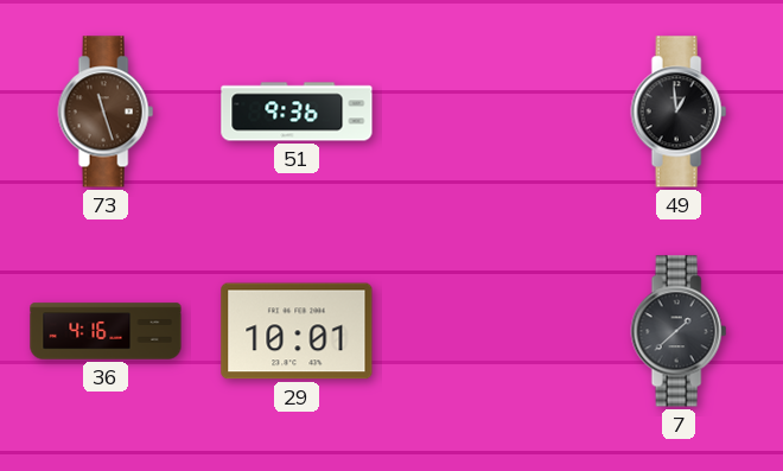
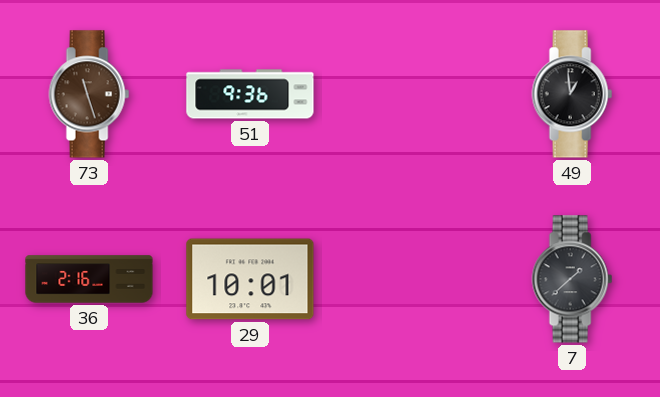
36: 4:16 -> 2:16 (89, 279)
